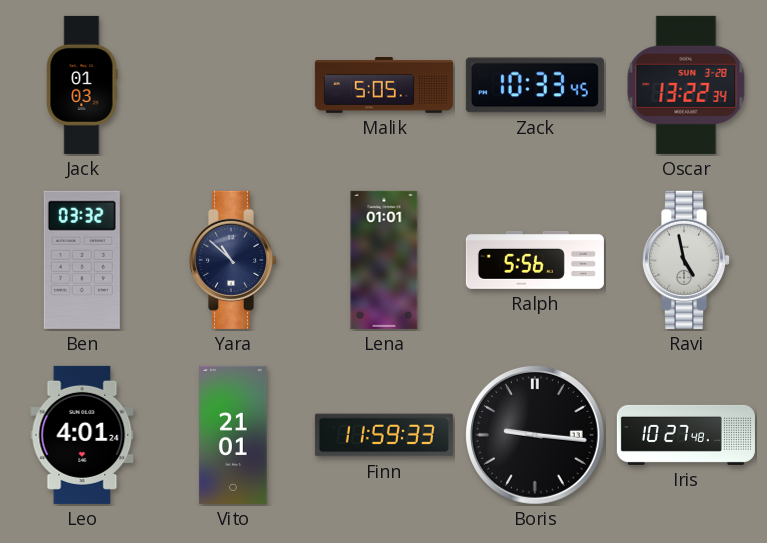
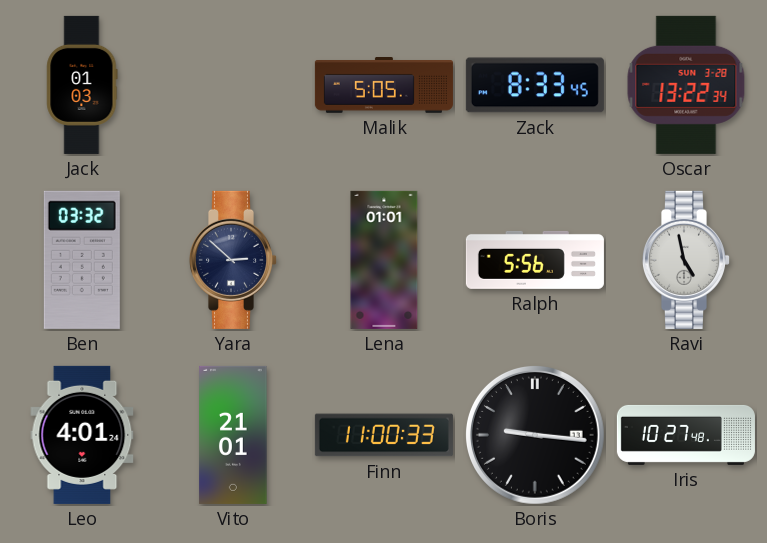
Zack: 10:33 -> 8:33 (535, 85)
Yara: 10:52 -> 2:52 (232, 260)
Finn: 11:59 -> 11:00 (384, 435)
